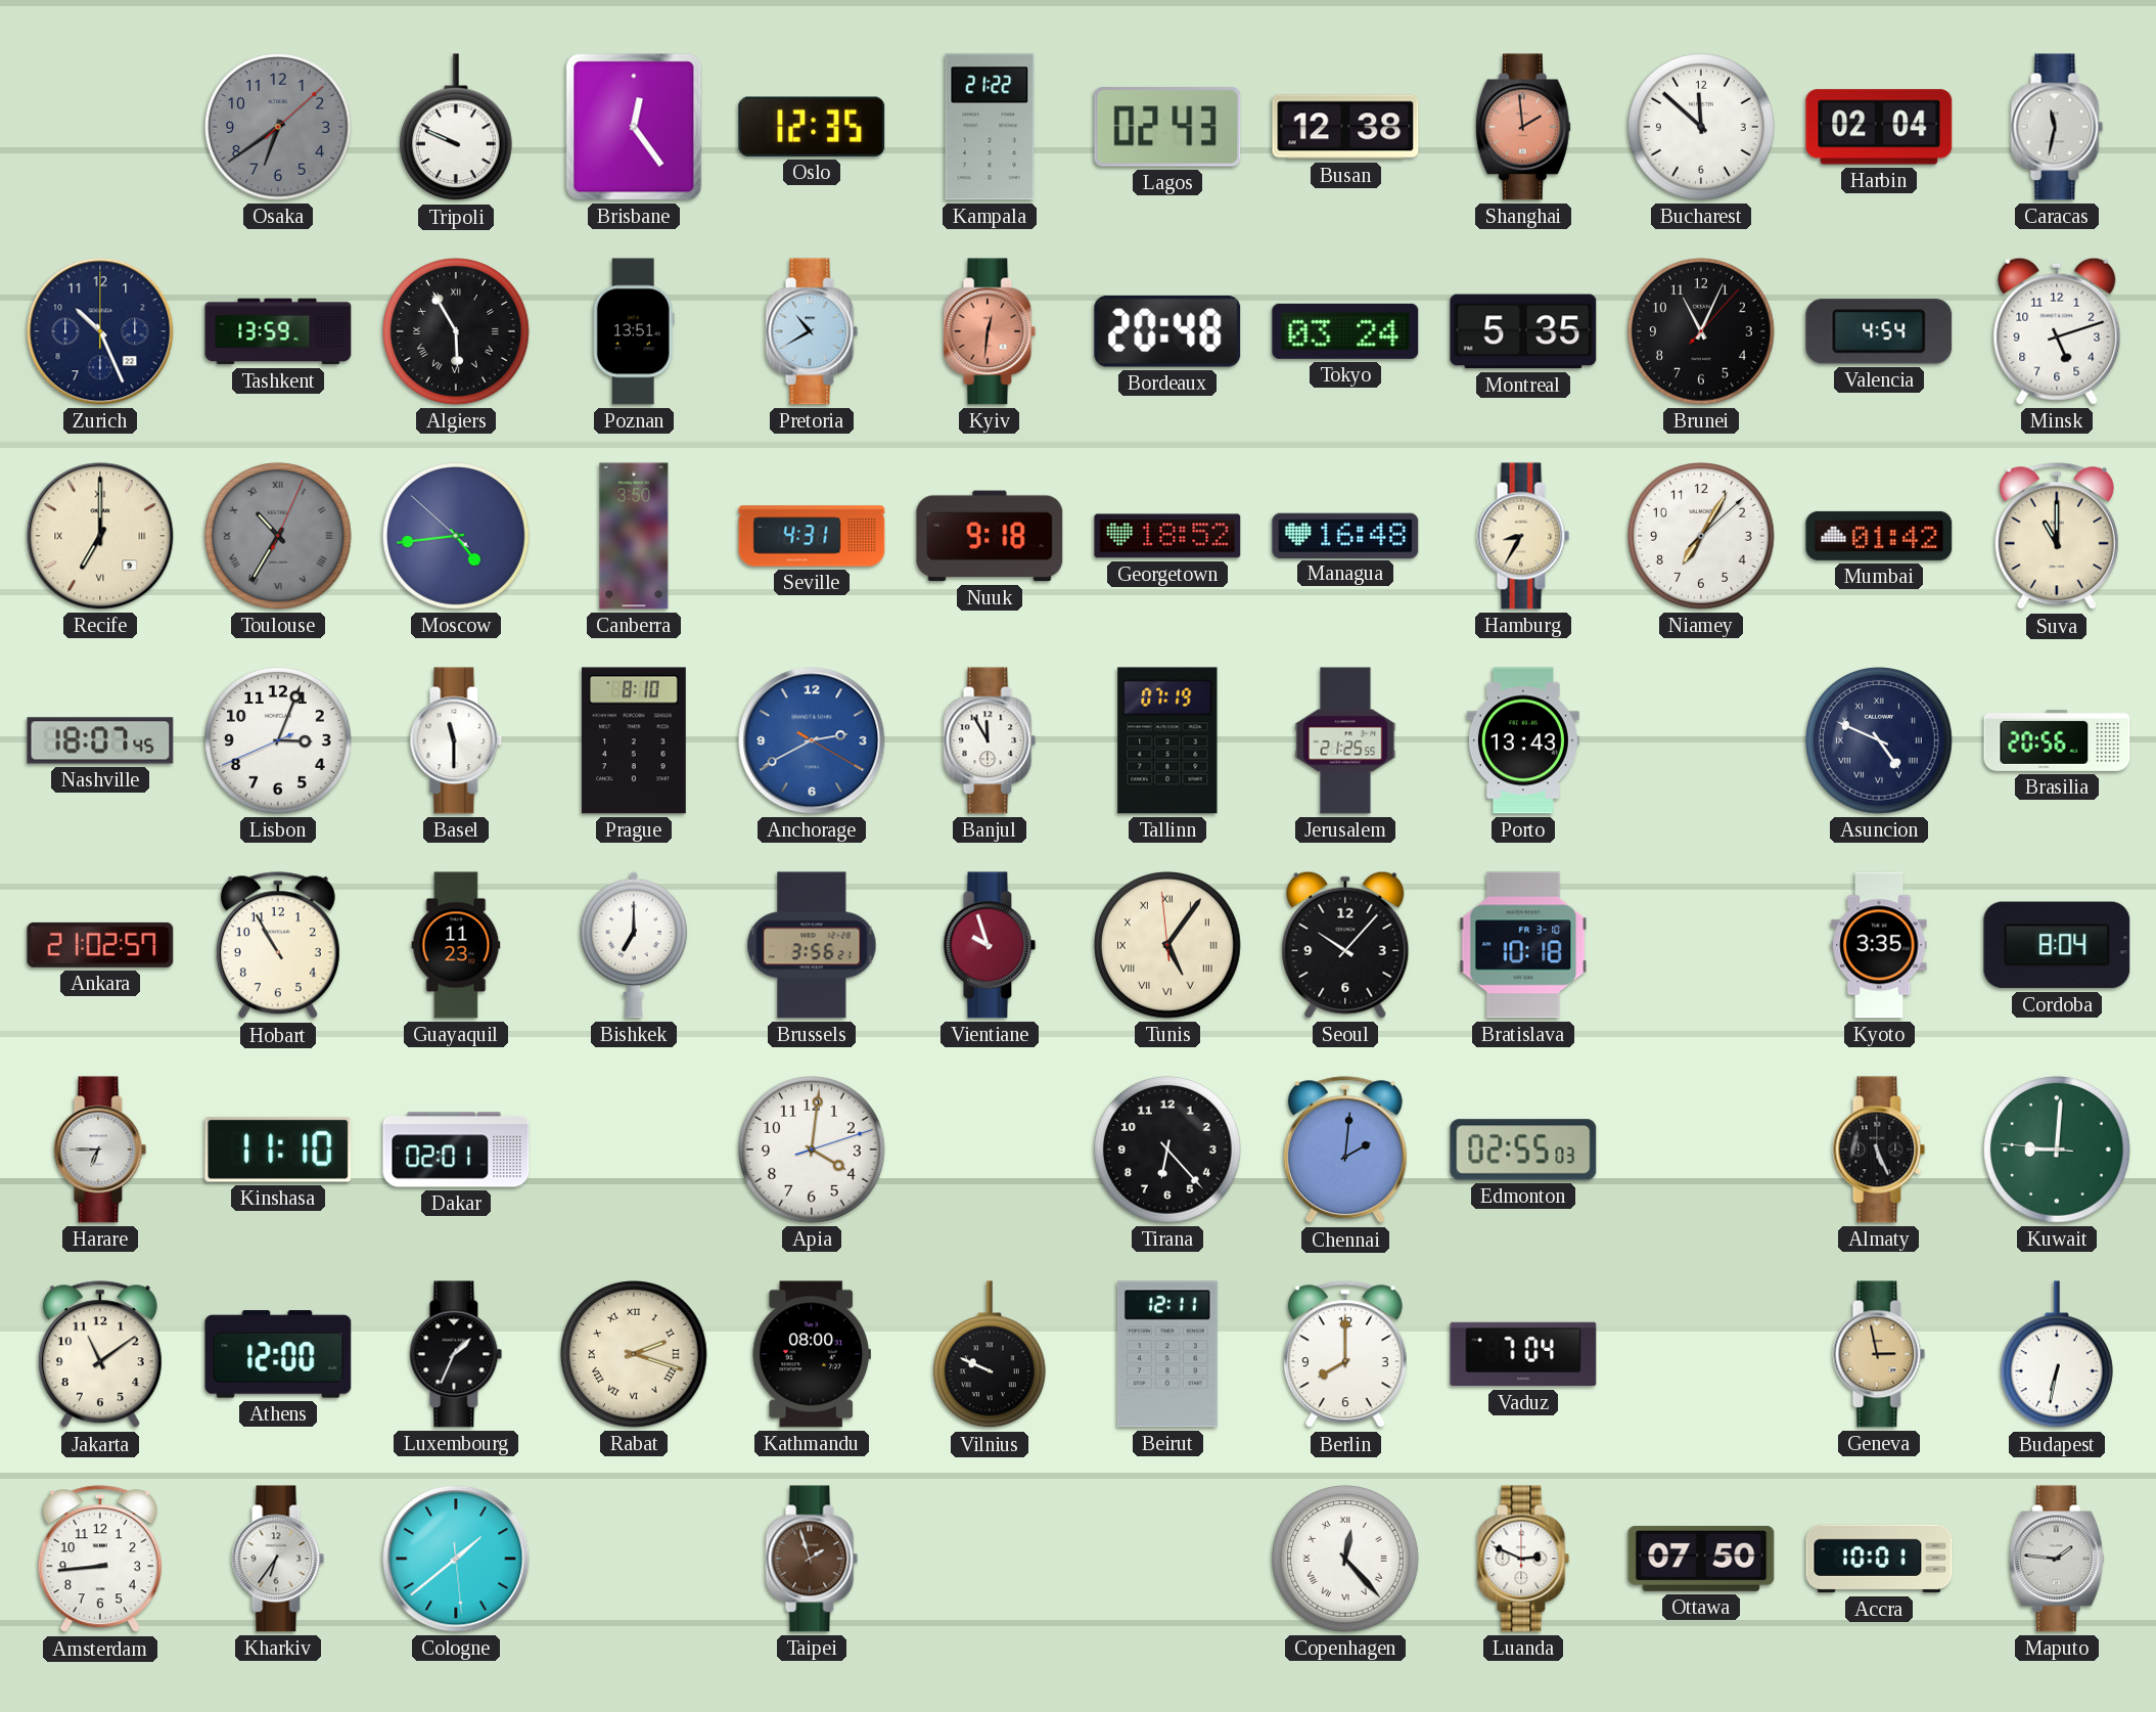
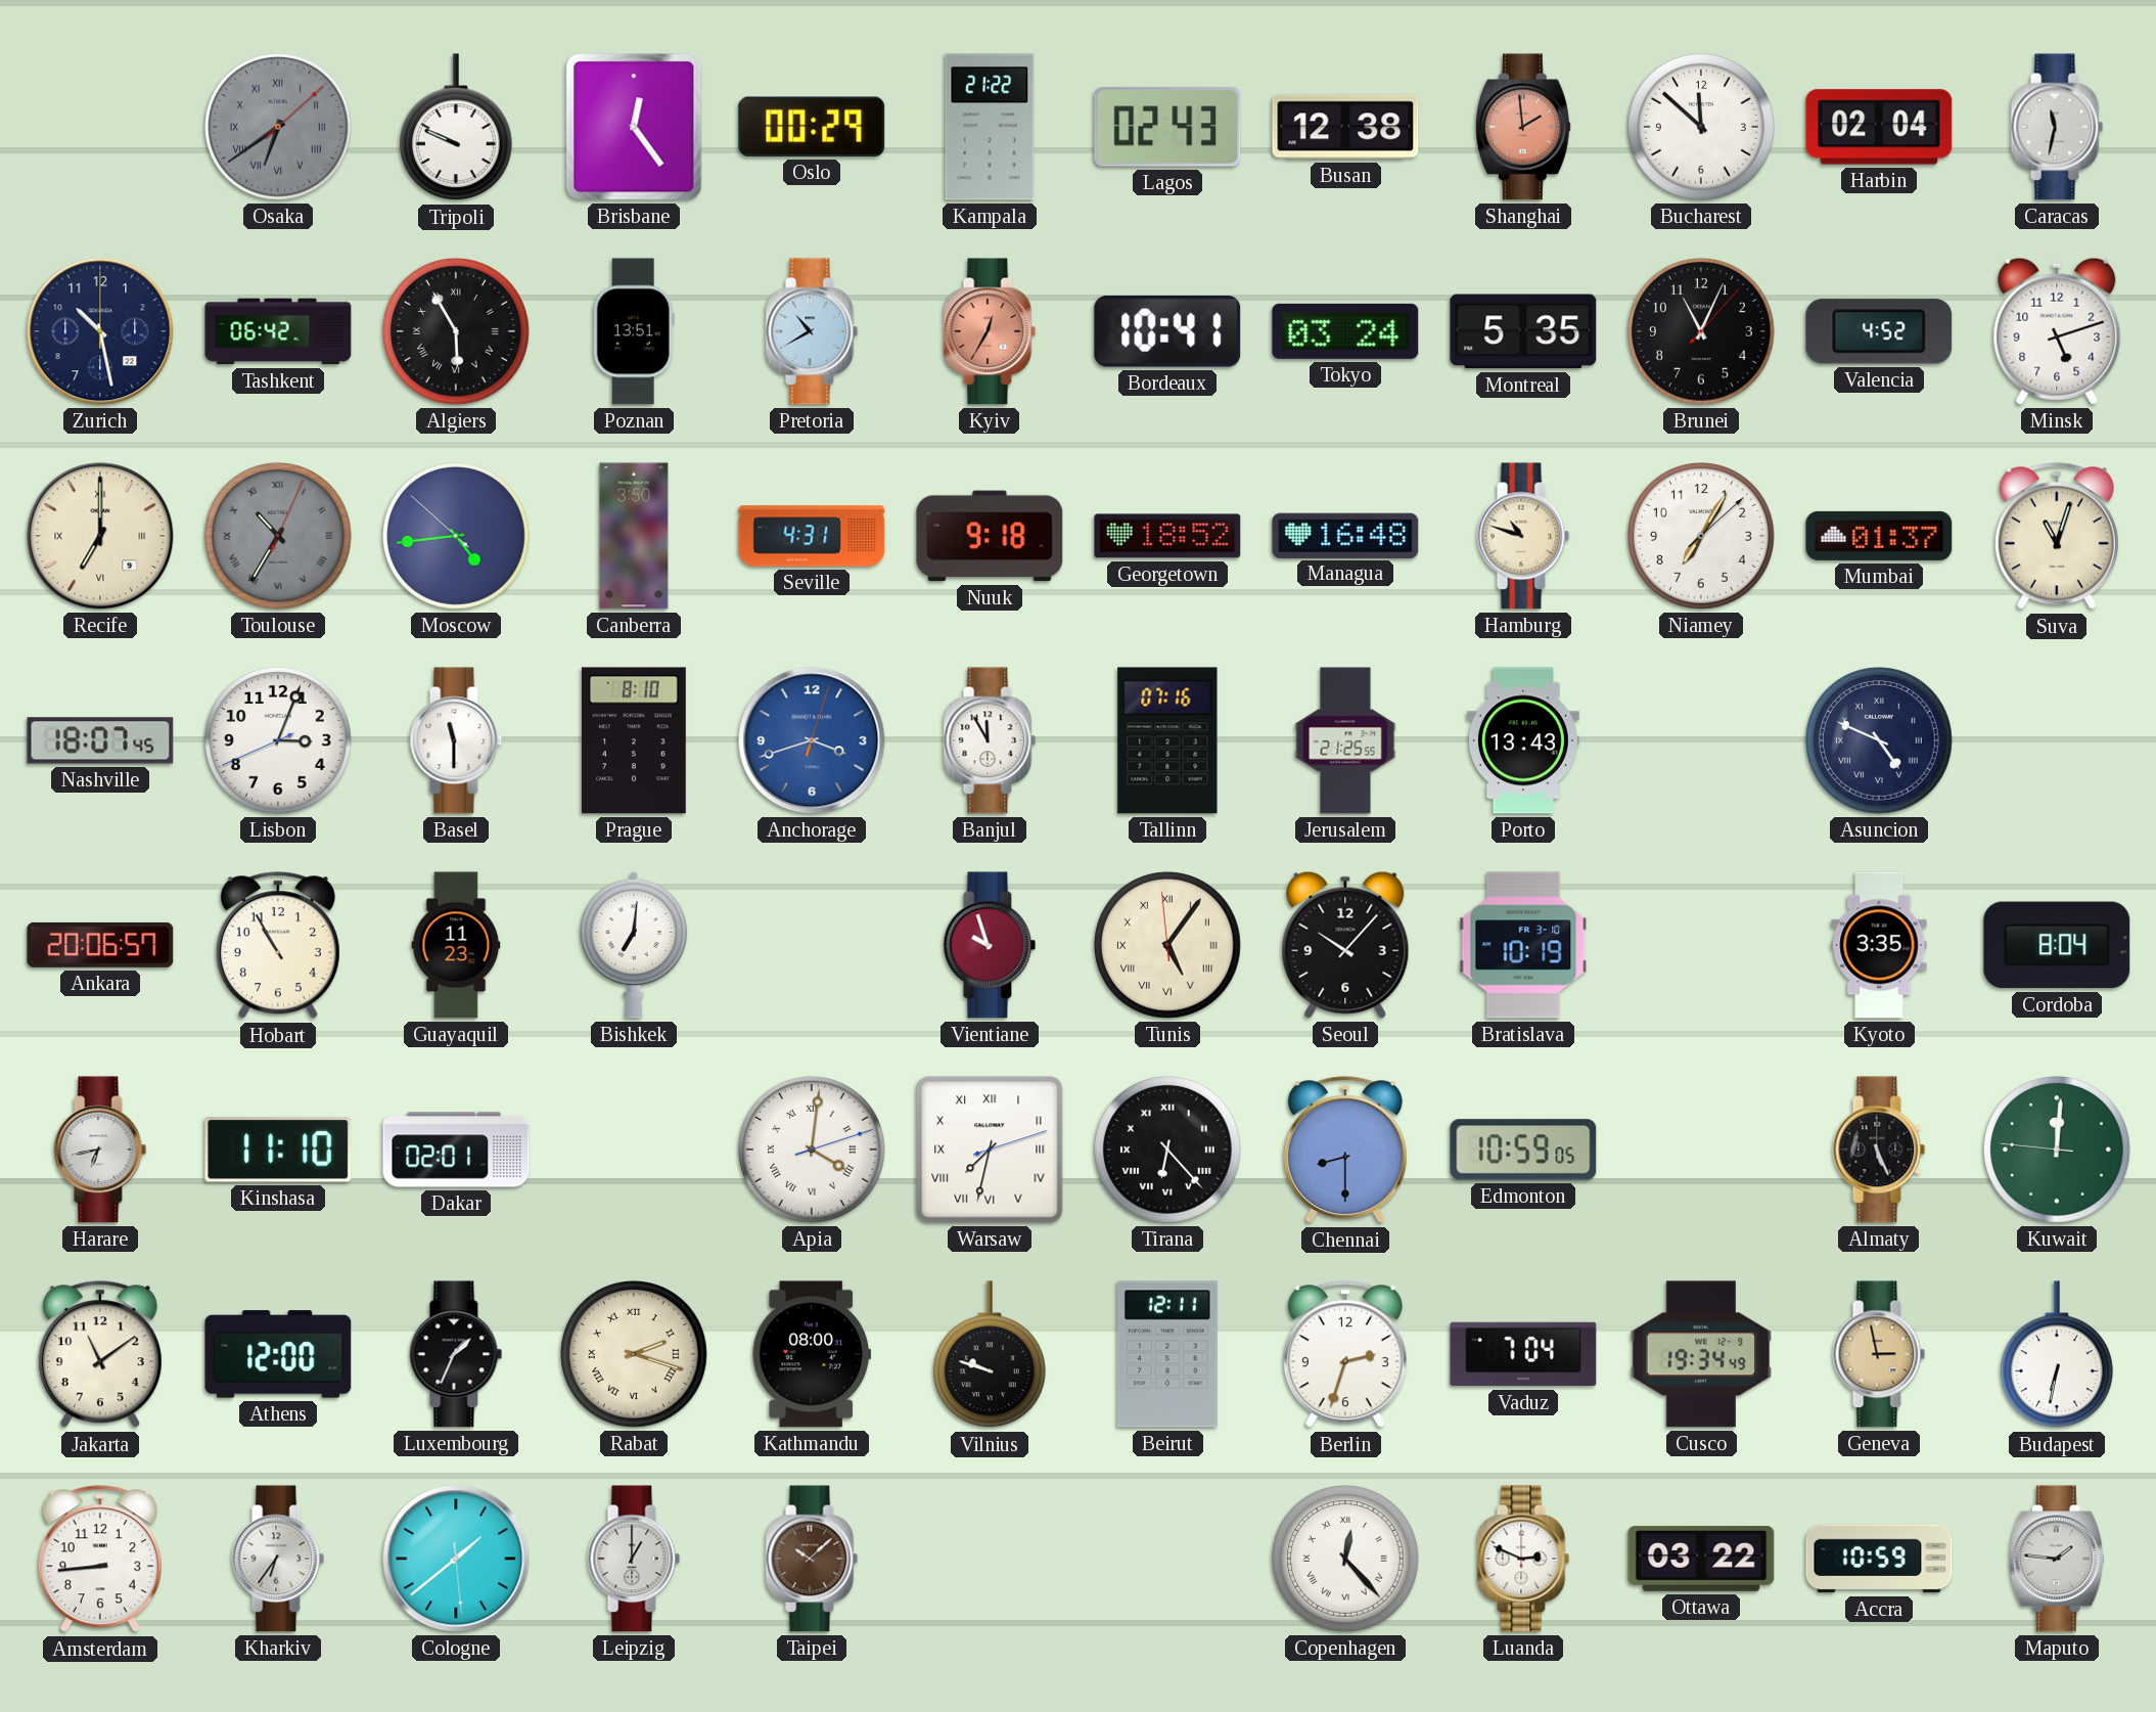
Osaka numerals: Arabic -> Roman (279, 128)
Oslo: 12:35 -> 00:29 (812, 127)
Zurich: 10:26 -> 10:28 (100, 331)
Tashkent: 13:59 -> 06:42 (278, 331)
Kyiv: 12:31 -> 12:35 (990, 331)
Bordeaux: 20:48 -> 10:41 (1167, 332)
Valencia: 4:54 -> 4:52 (1879, 331)
Hamburg: 8:35 -> 10:48 (1523, 536)
Mumbai: 01:42 -> 01:37 (1879, 536)
Suva: 11:00 -> 11:03 (2057, 537)
Anchorage: 2:40 -> 3:42 (812, 740)
Tallinn: 07:19 -> 07:16 (1167, 740)
Brasilia: 20:56 -> none (2057, 740)
Ankara: 21:02 -> 20:06 (100, 945)
Bishkek: 7:00 -> 7:01 (634, 945)
Brussels: 3:56 -> none (812, 945)
Bratislava: 10:18 -> 10:19 (1523, 945)
Harare: 6:45 -> 6:43 (100, 1150)
Apia numerals: Arabic -> Roman (813, 1151)
Warsaw: none -> 7:32 (990, 1150)
Tirana numerals: Arabic -> Roman (1168, 1151)
Chennai: 2:01 -> 8:30 (1345, 1151)
Edmonton: 02:55 -> 10:59 (1523, 1150)
Kuwait: 9:00 -> 12:00 (2058, 1151)
Vilnius: 9:49 -> 9:48 (990, 1355)
Berlin: 8:00 -> 2:33 (1345, 1355)
Cusco: none -> 19:34 (1701, 1354)
Leipzig: none -> 1:00 (634, 1559)
Taipei: 1:57 -> 10:08 (812, 1559)
Ottawa: 07:50 -> 03:22 (1701, 1559)
Accra: 10:01 -> 10:59 (1879, 1559)
